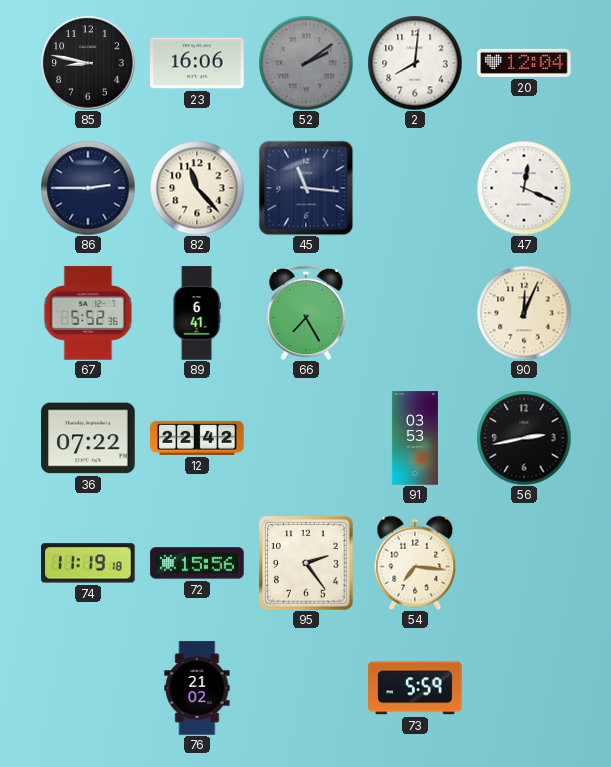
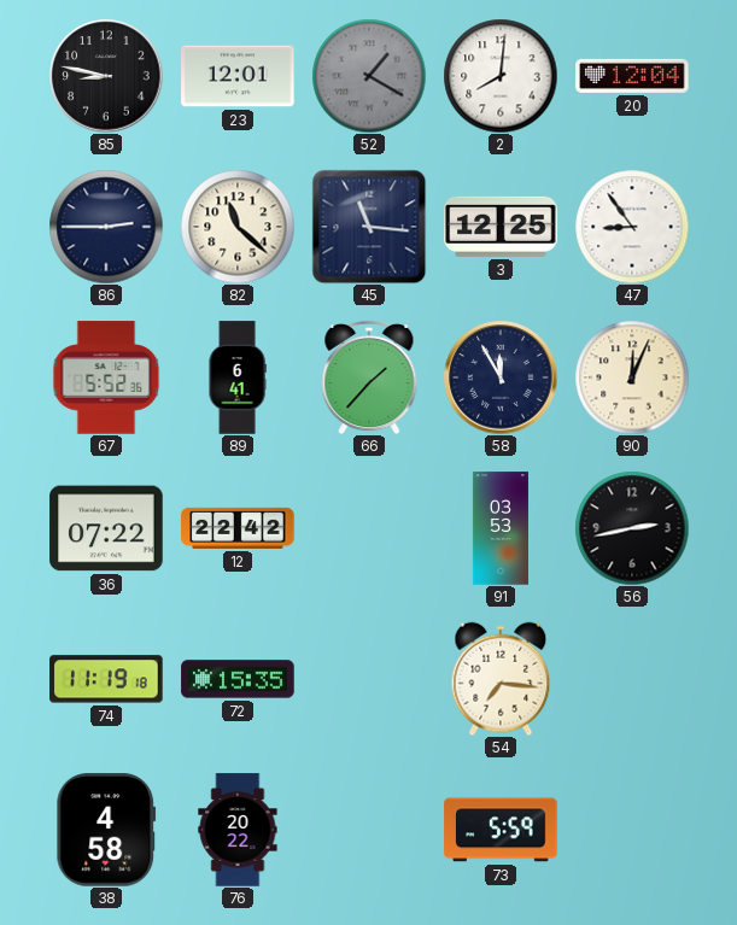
23: 16:06 -> 12:01 (238, 76)
52: 2:09 -> 1:20 (369, 76)
82: 11:23 -> 11:22 (238, 227)
3: none -> 12:25 (501, 227)
47: 12:19 -> 8:54 (632, 227)
66: 7:25 -> 1:37 (369, 377)
58: none -> 11:55 (501, 377)
72: 15:56 -> 15:35 (238, 679)
95: 2:24 -> none (306, 563)
38: none -> 4:58 (106, 830)
76: 21:02 -> 20:22 (238, 830)
